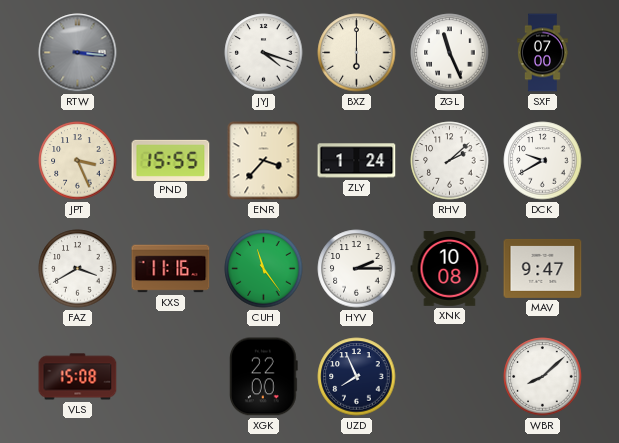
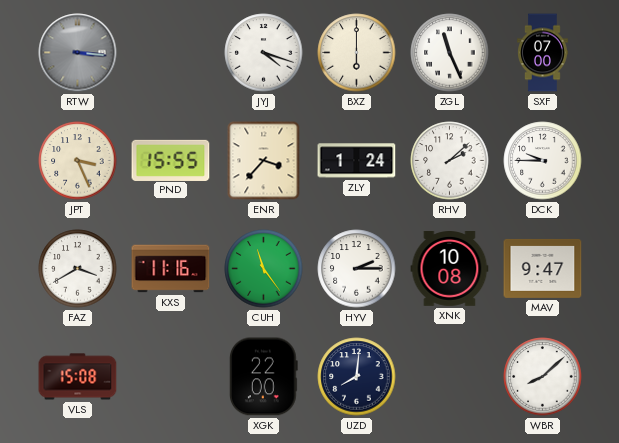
DCK: 9:40 -> 9:45 (543, 161)
UZD: 7:56 -> 8:01 (357, 377)
